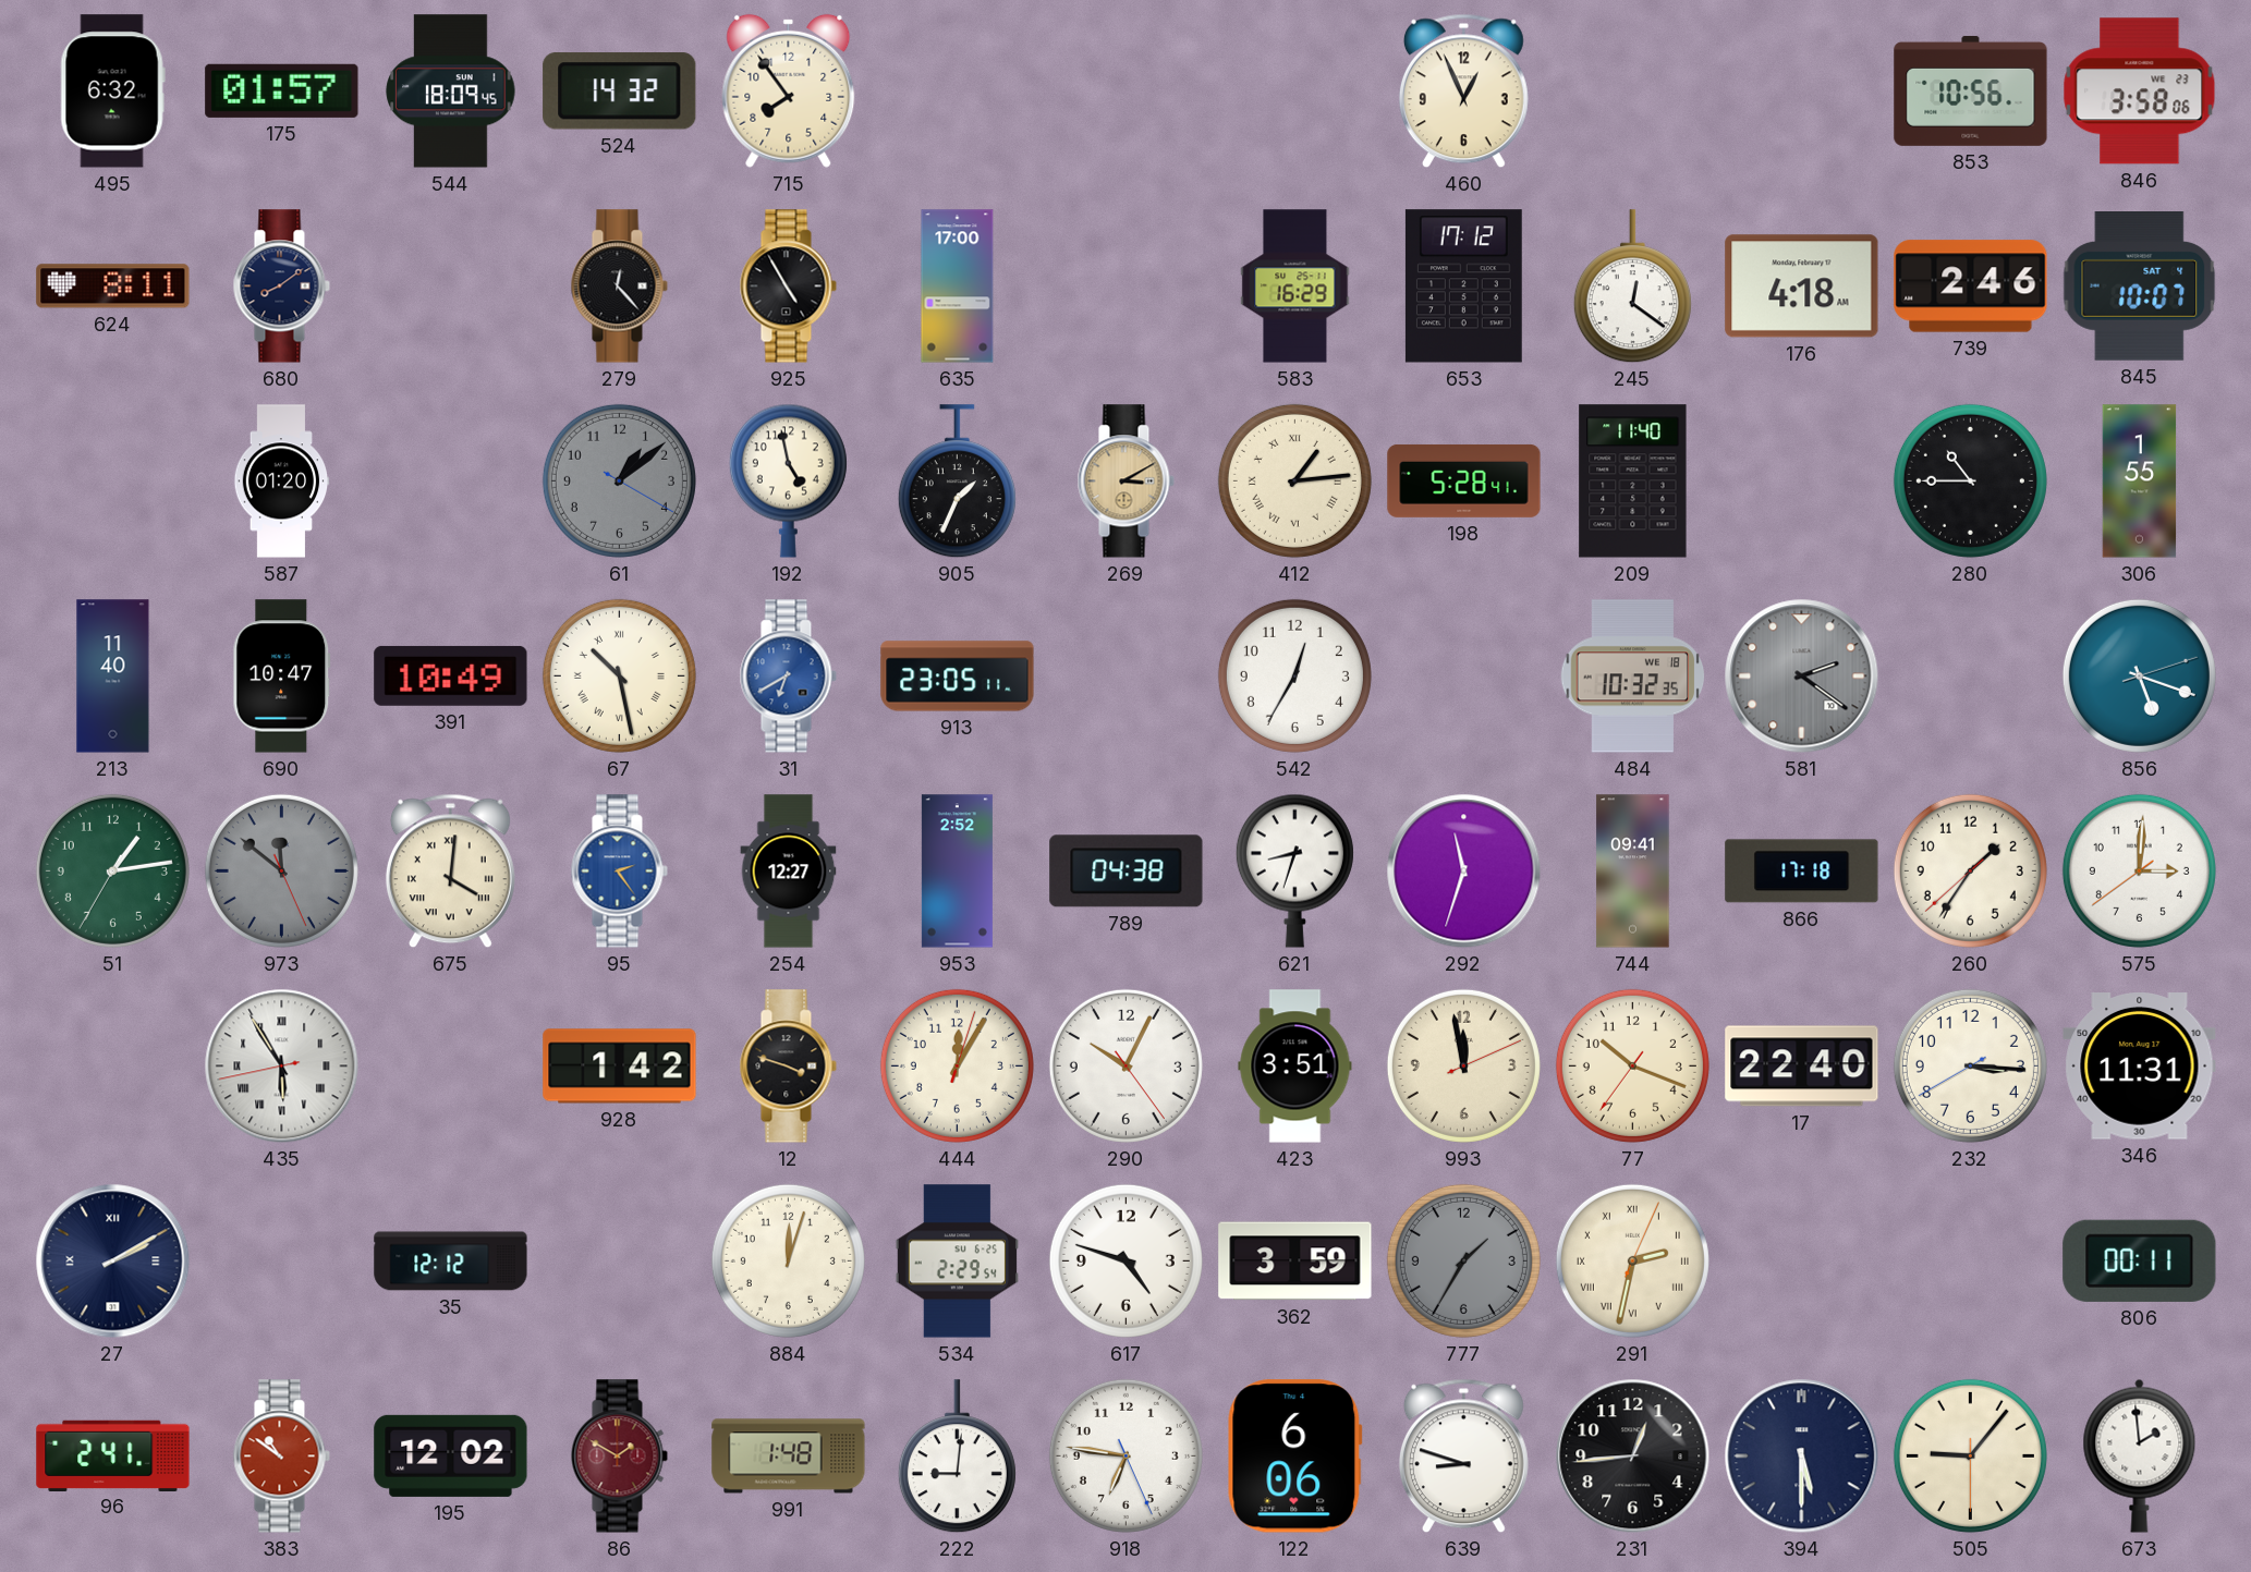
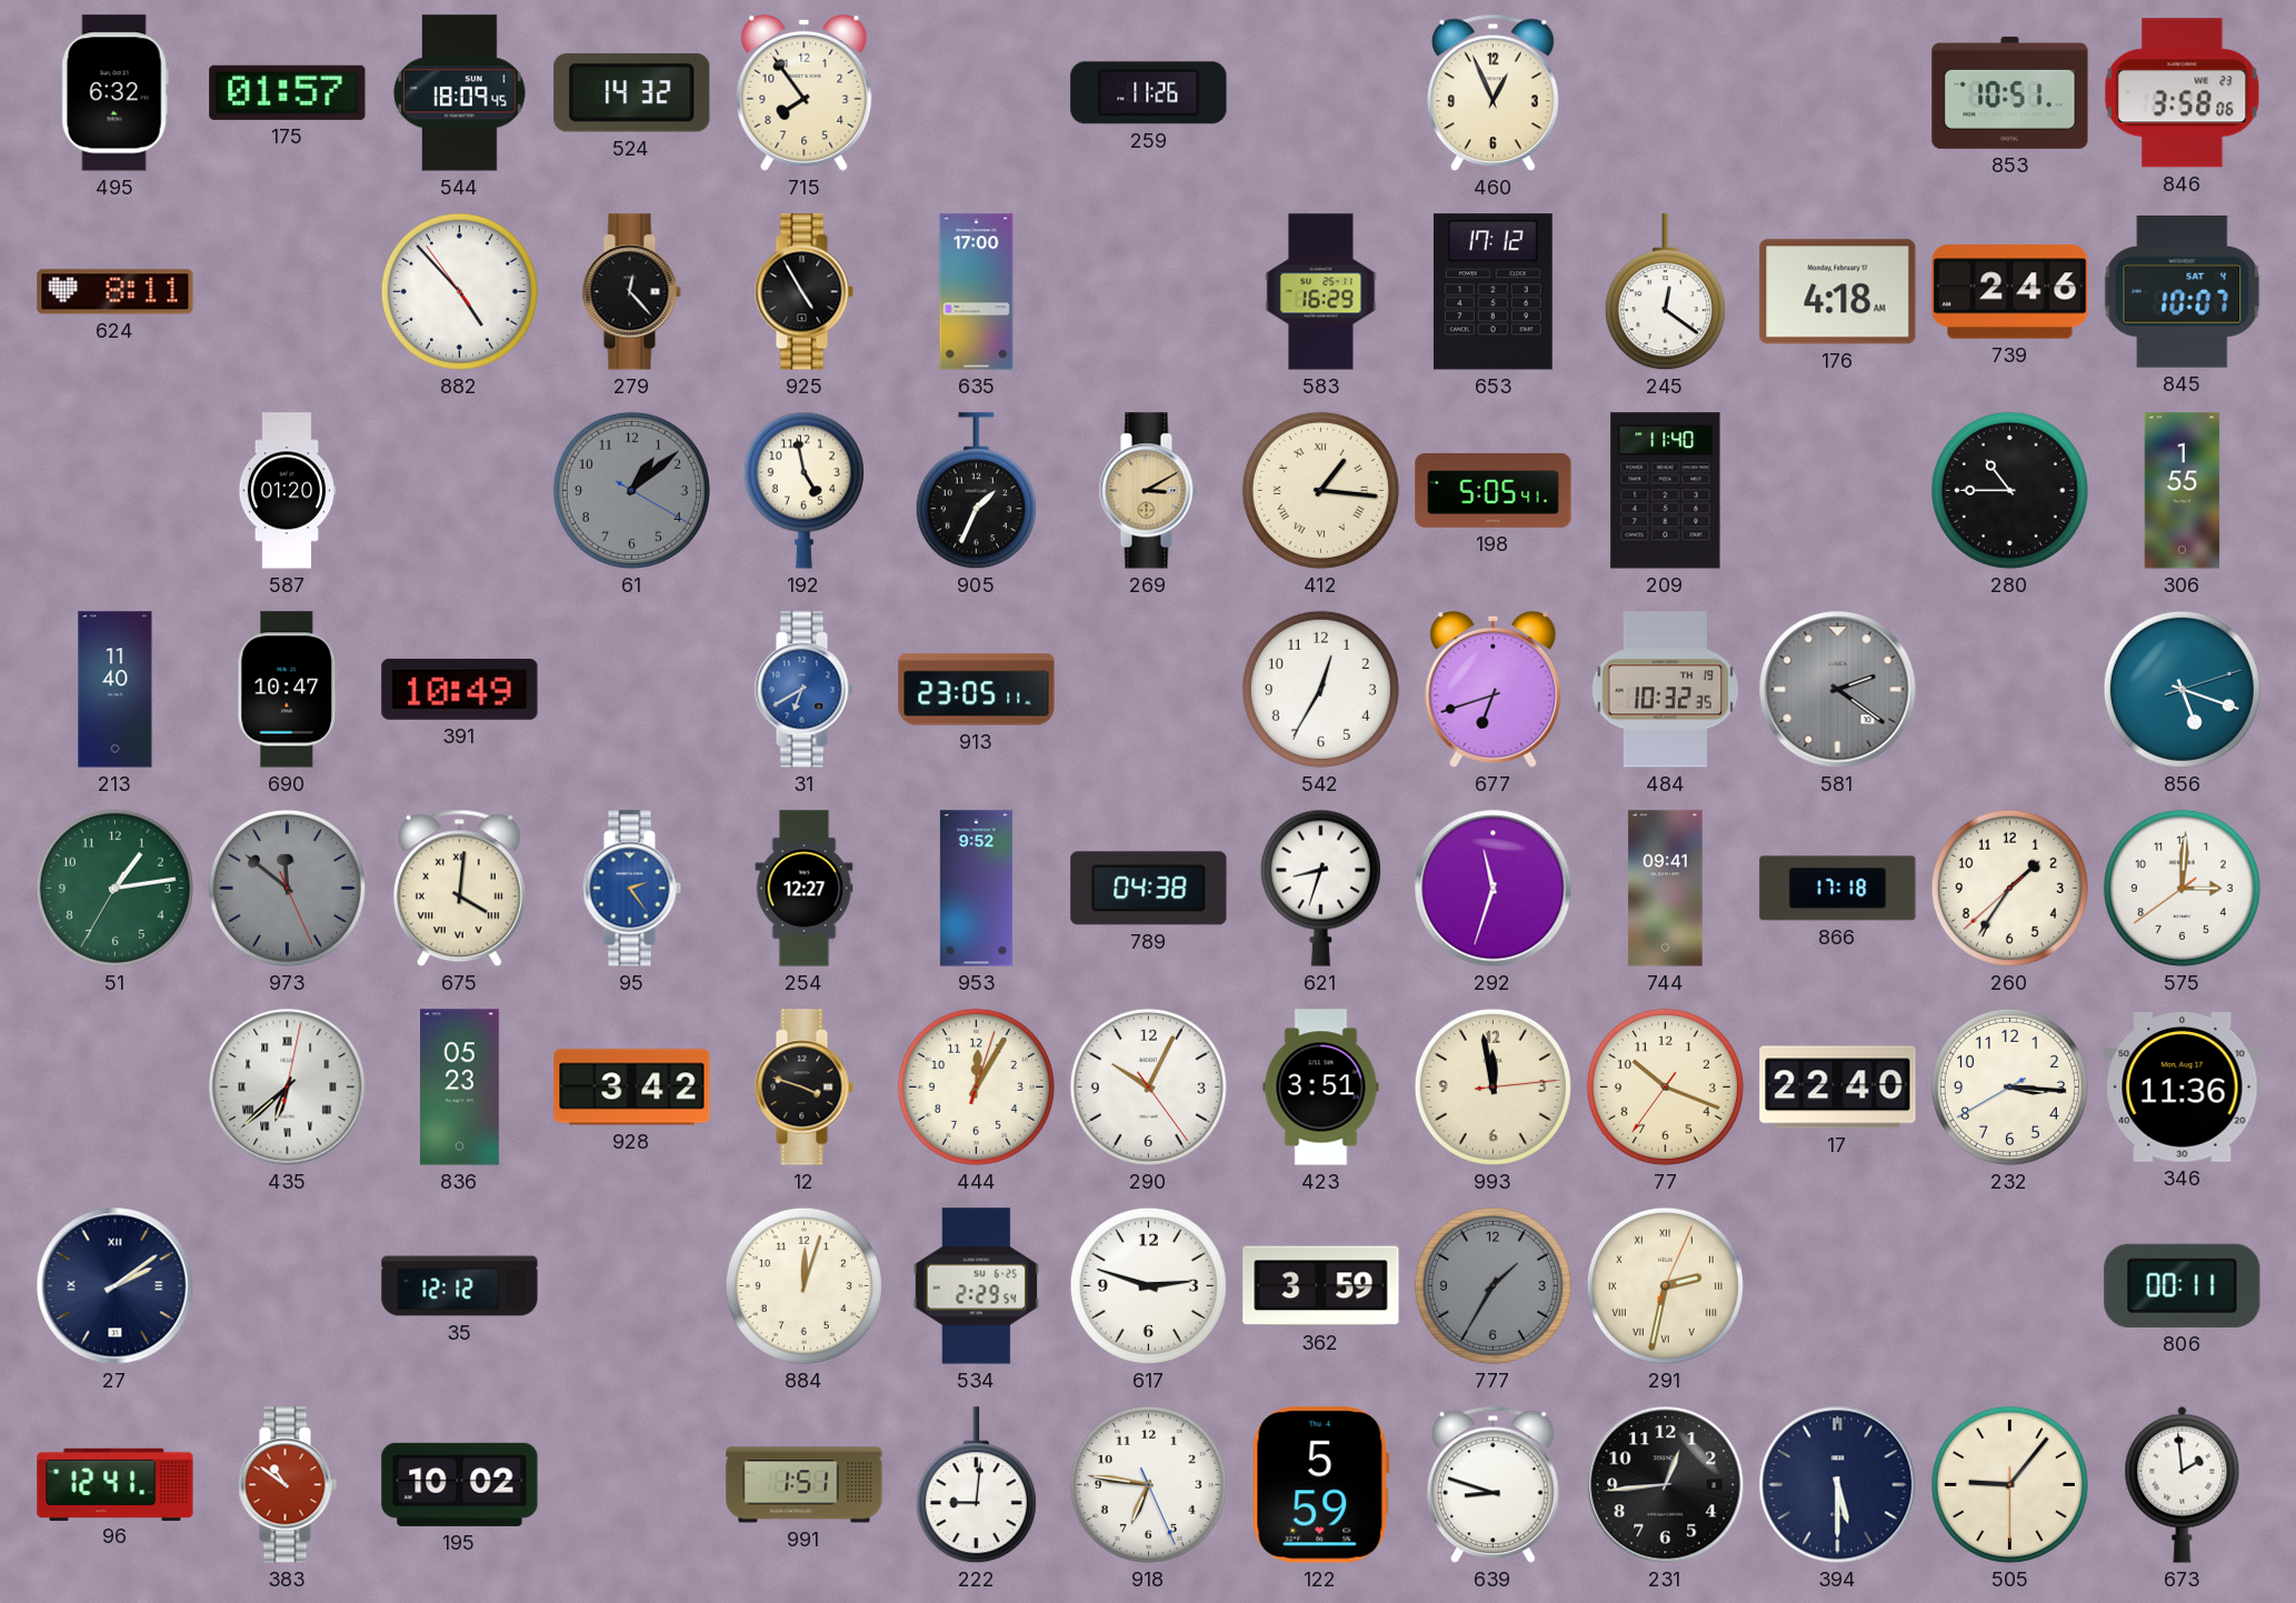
259: none -> 11:26 (1149, 93)
853: 10:56 -> 10:51 (2010, 92)
680: 8:09 -> none (281, 287)
882: none -> 4:52 (459, 291)
412: 1:14 -> 1:16 (1320, 490)
198: 5:28 -> 5:05 (1494, 490)
67: 10:28 -> none (619, 675)
677: none -> 6:42 (1494, 689)
484 date: WE 18 -> TH 19 (1666, 690)
953: 2:52 -> 9:52 (976, 889)
435: 5:54 -> 6:38 (288, 1088)
836: none -> 05:23 (459, 1088)
928: 1:42 -> 3:42 (632, 1088)
993: 11:58:11 -> 11:58:14 (1493, 1086)
346: 11:31 -> 11:36 (2183, 1088)
27: 2:10 -> 2:09 (116, 1286)
617: 4:48 -> 2:48 (1148, 1285)
96: 2:41 -> 12:41 (116, 1484)
195: 12:02 -> 10:02 (460, 1484)
86: 1:50 -> none (619, 1457)
991: 1:48 -> 1:51 (805, 1485)
122: 6:06 -> 5:59 (1321, 1485)
